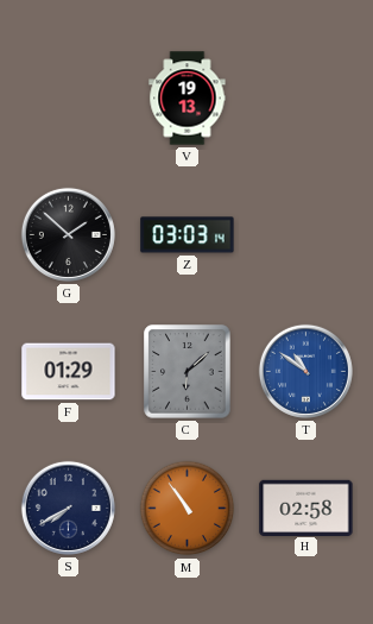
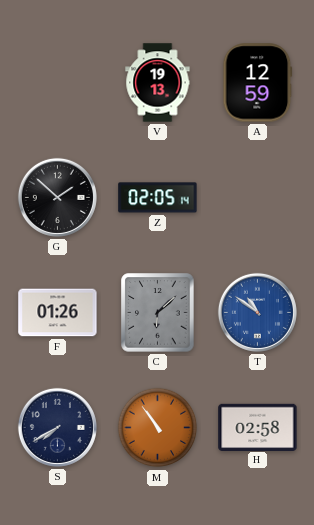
A: none -> 12:59 (258, 83)
Z: 03:03 -> 02:05 (158, 198)
F: 01:29 -> 01:26 (58, 313)
